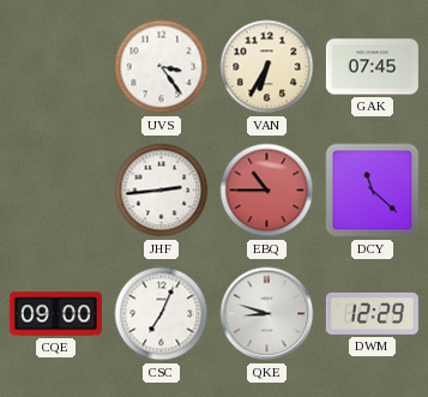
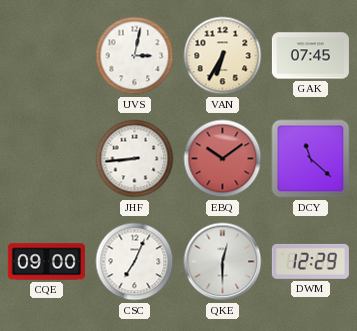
UVS: 3:24 -> 3:02 (135, 56)
JHF: 2:44 -> 8:44 (135, 159)
EBQ: 10:45 -> 10:09 (223, 159)
QKE: 8:48 -> 12:30 (223, 262)
